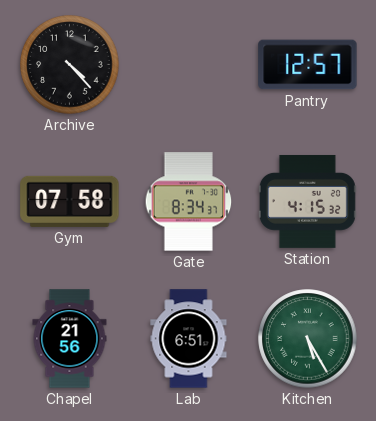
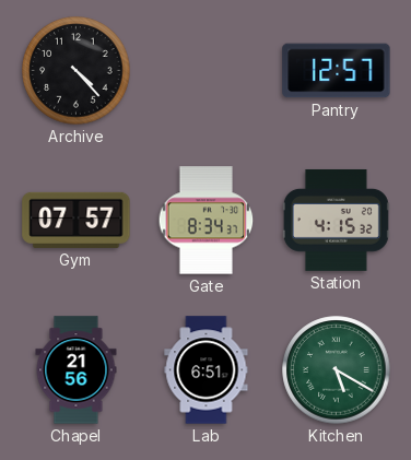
Gym: 07:58 -> 07:57 (77, 220)
Kitchen: 5:25 -> 5:20 (337, 370)
